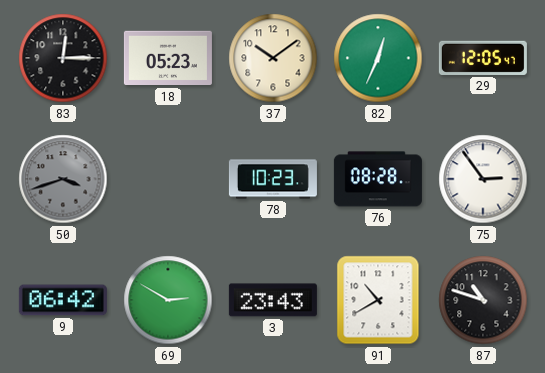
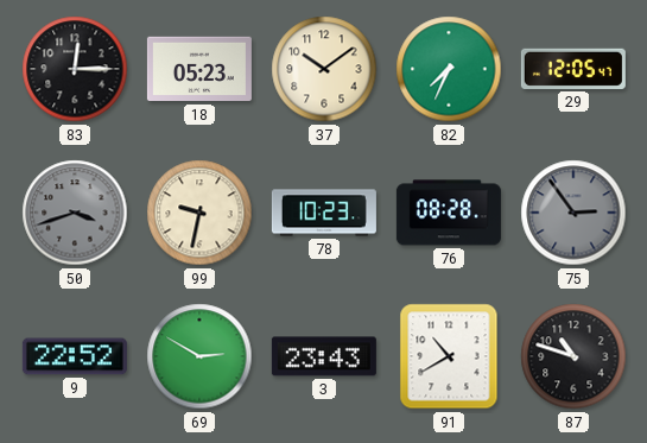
82: 12:34 -> 7:34 (449, 69)
99: none -> 9:32 (199, 213)
75 dial: white -> grey (573, 213)
9: 06:42 -> 22:52 (75, 356)
